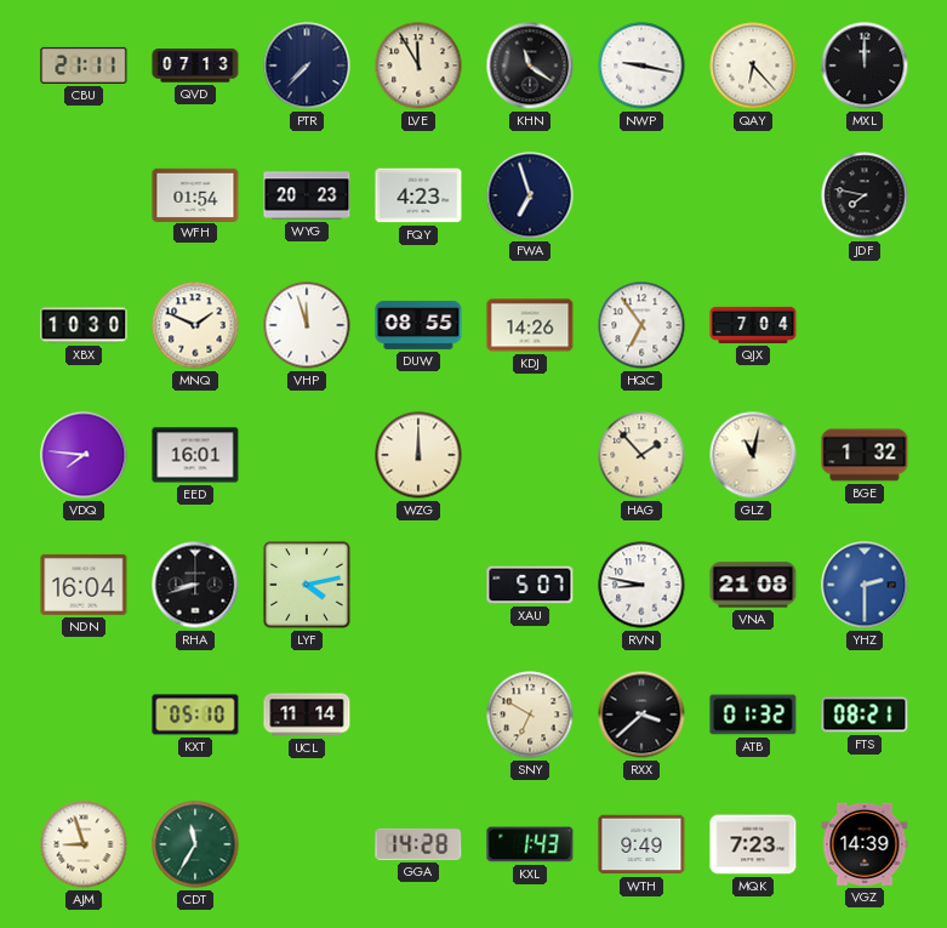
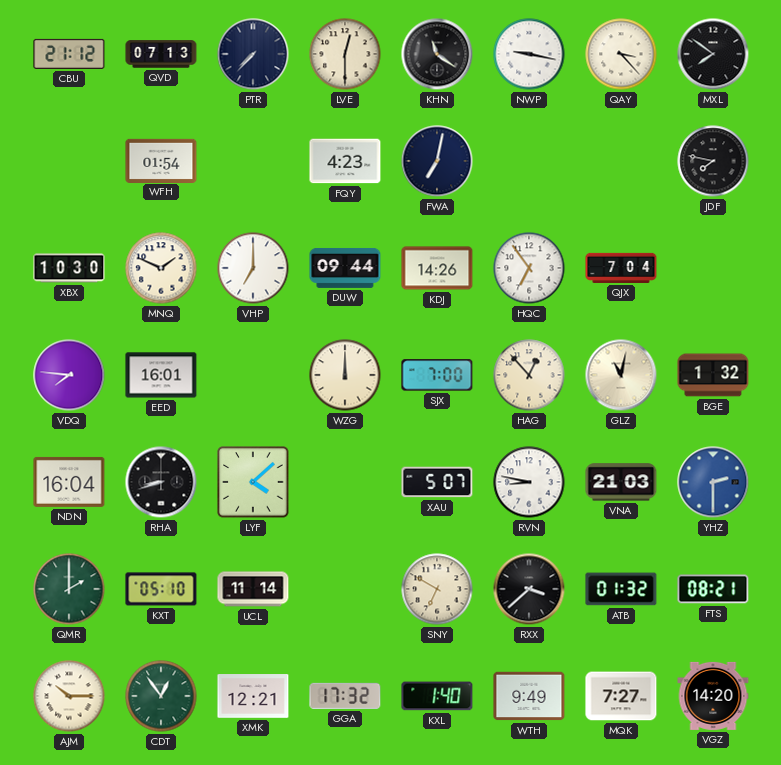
CBU: 21:11 -> 21:12 (69, 54)
LVE: 11:55 -> 12:30 (345, 54)
QAY: 6:23 -> 3:23 (621, 54)
MXL: 12:00 -> 7:51 (713, 54)
WYG: 20:23 -> none (307, 195)
FWA: 6:57 -> 7:02 (437, 161)
VHP: 11:57 -> 7:00 (253, 268)
DUW: 08:55 -> 09:44 (345, 268)
SJX: none -> 7:00 (437, 375)
HAG: 1:53 -> 12:53 (529, 375)
LYF: 4:13 -> 4:08 (253, 482)
VNA: 21:08 -> 21:03 (621, 482)
QMR: none -> 2:00 (69, 589)
AJM: 8:57 -> 10:15 (69, 696)
CDT: 11:35 -> 12:54 (161, 696)
XMK: none -> 12:21 (253, 696)
GGA: 14:28 -> 17:32 (345, 696)
KXL: 1:43 -> 1:40 (437, 696)
MQK: 7:23 -> 7:27 (621, 696)
VGZ: 14:39 -> 14:20 (713, 696)
